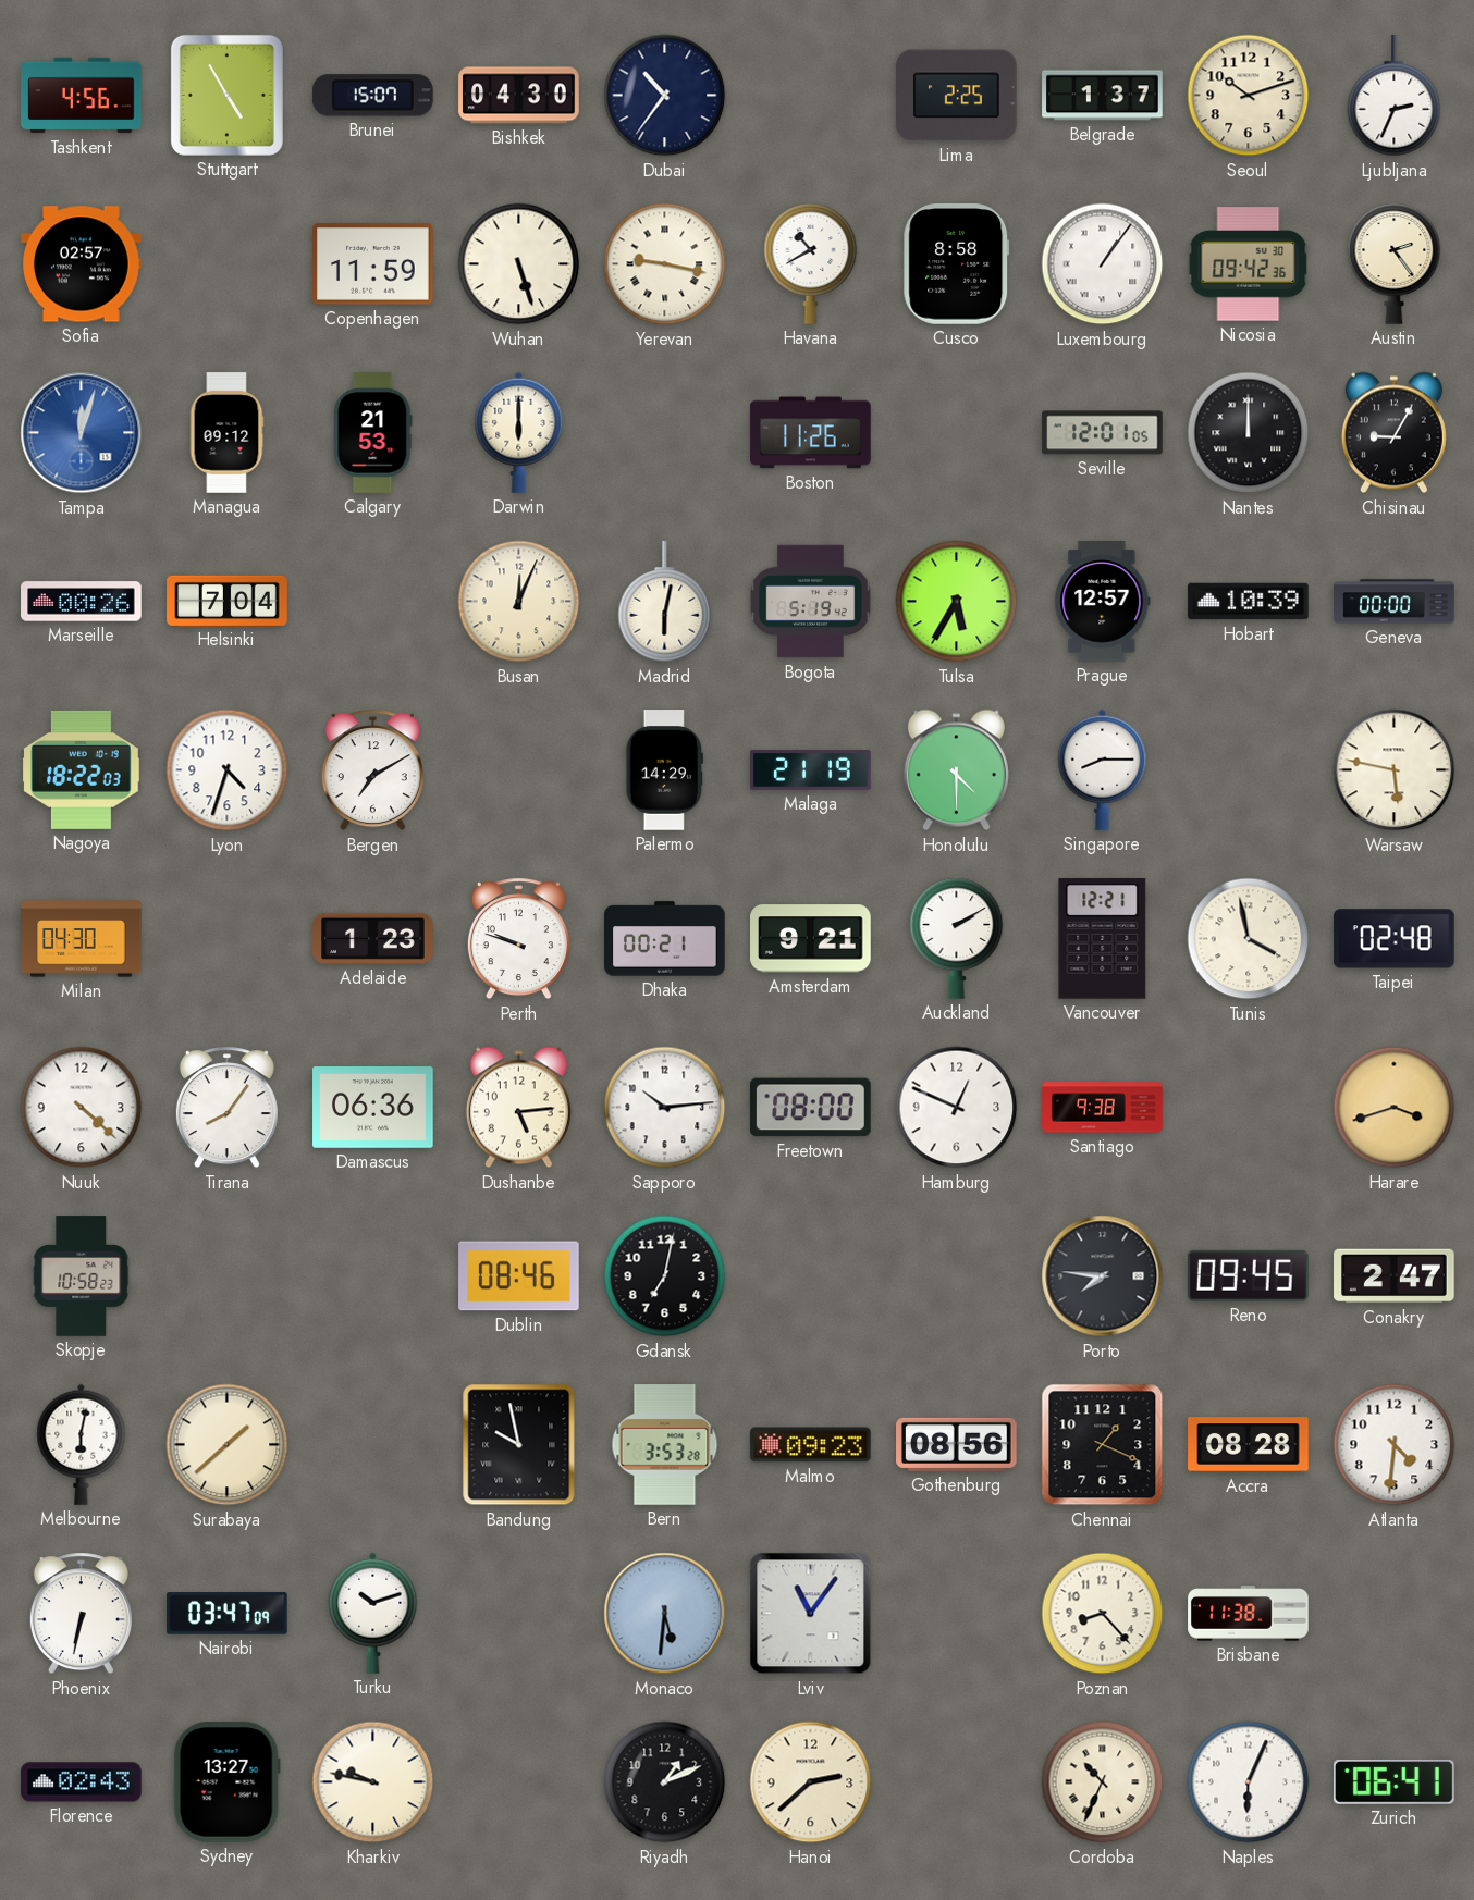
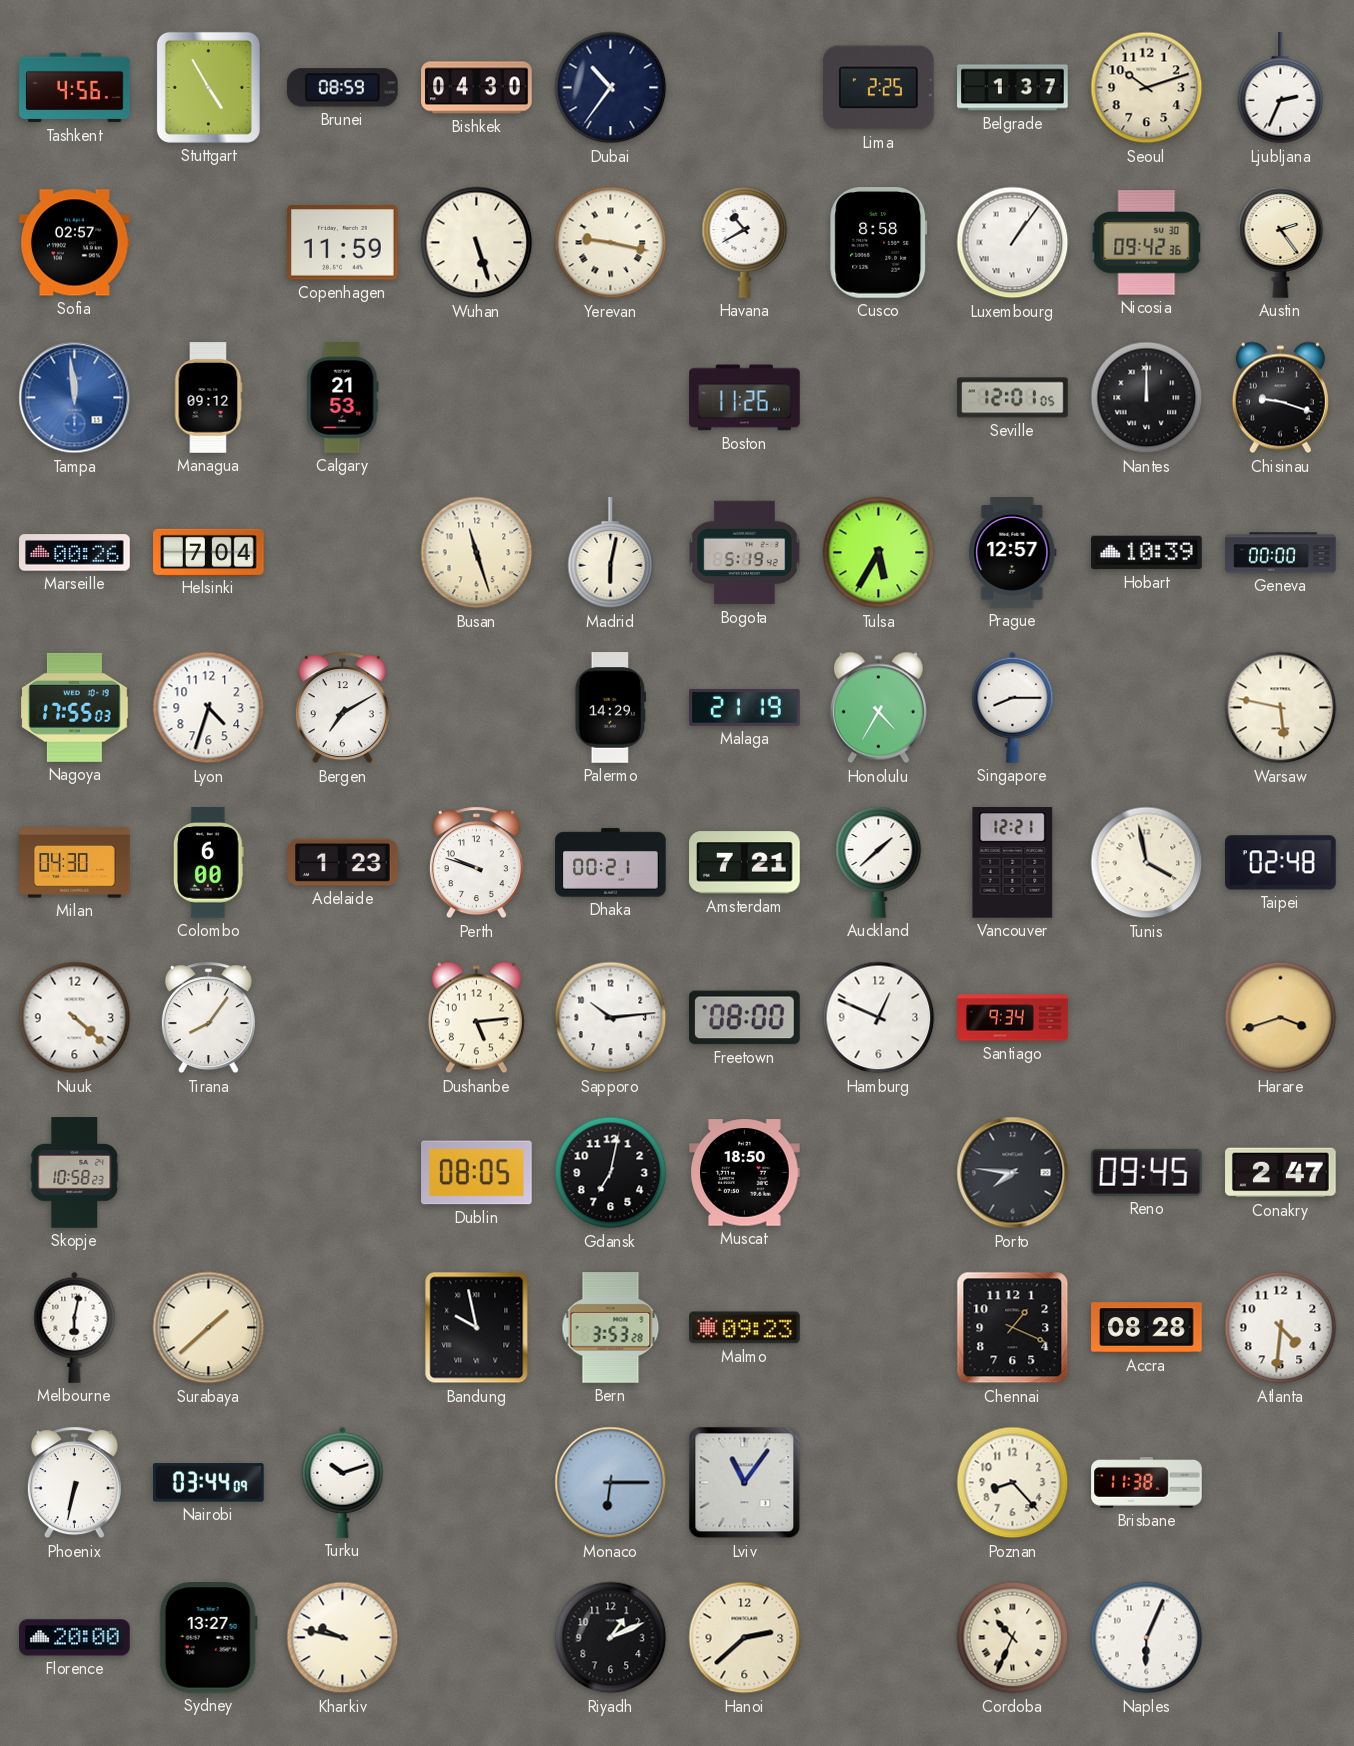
Brunei: 15:07 -> 08:59 (342, 88)
Tampa: 12:03 -> 11:59 (75, 398)
Darwin: 6:00 -> none (519, 432)
Chisinau: 9:05 -> 9:18 (1280, 398)
Busan: 12:04 -> 11:27 (477, 553)
Nagoya: 18:22 -> 17:55 (75, 707)
Honolulu: 4:30 -> 4:35 (878, 708)
Colombo: none -> 6:00 (209, 863)
Amsterdam: 9:21 -> 7:21 (745, 863)
Auckland: 2:10 -> 1:38 (879, 862)
Damascus: 06:36 -> none (373, 1108)
Santiago: 9:38 -> 9:34 (1013, 1018)
Dublin: 08:46 -> 08:05 (477, 1173)
Muscat: none -> 18:50 (745, 1173)
Gothenburg: 08:56 -> none (957, 1444)
Nairobi: 03:47 -> 03:44 (209, 1483)
Monaco: 5:31 -> 6:15 (611, 1483)
Florence: 02:43 -> 20:00 (75, 1638)
Zurich: 06:41 -> none (1395, 1782)
